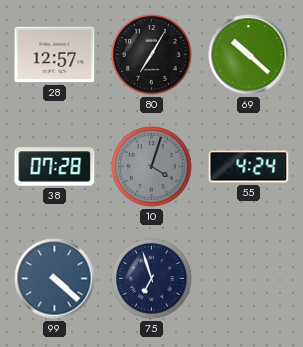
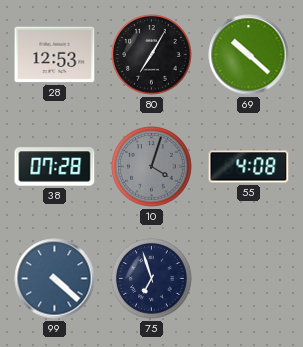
28: 12:57 -> 12:53 (55, 55)
55: 4:24 -> 4:08 (249, 167)
